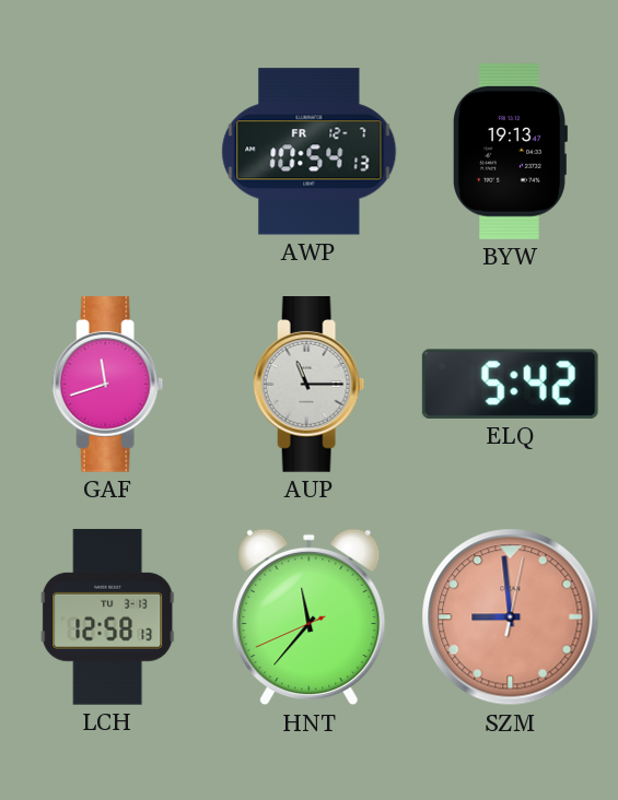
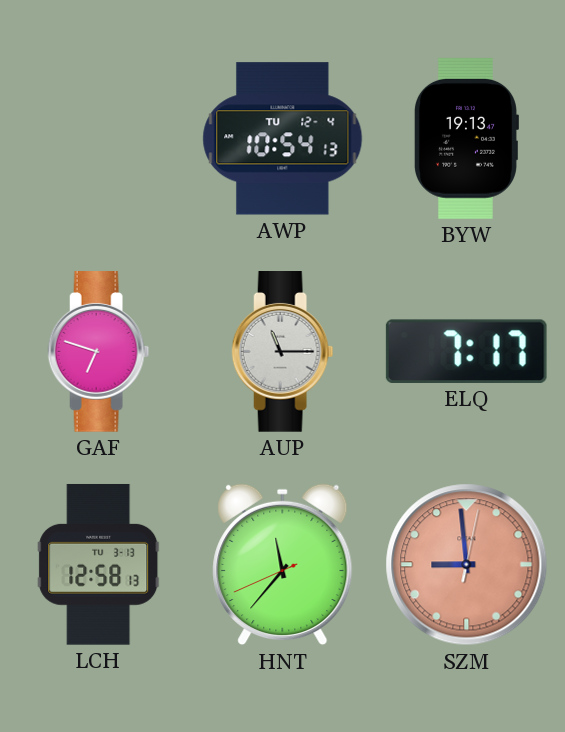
AWP date: FR 12-7 -> TU 12-4 (283, 139)
GAF: 11:42 -> 6:48 (99, 352)
ELQ: 5:42 -> 7:17 (466, 351)
